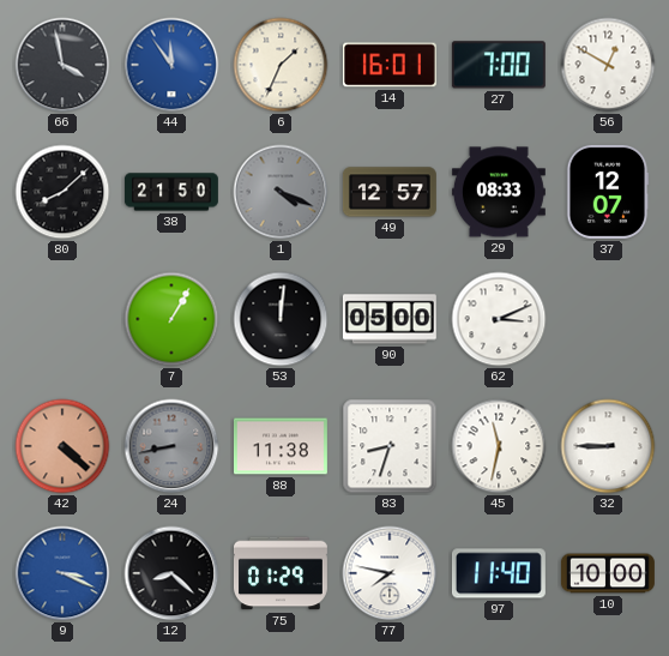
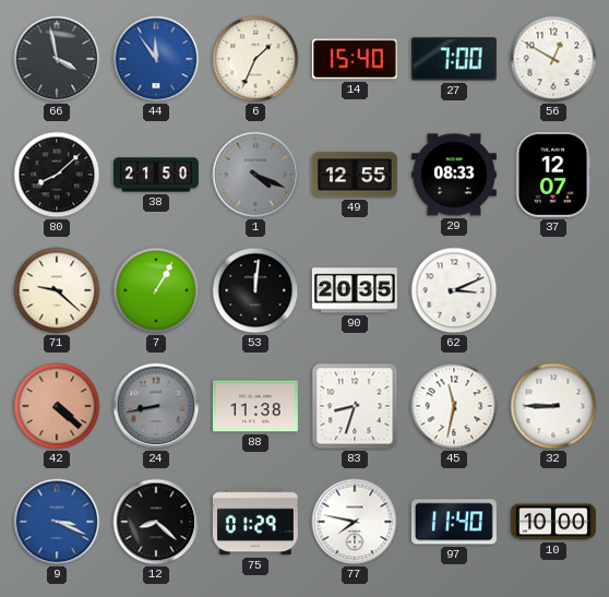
14: 16:01 -> 15:40 (355, 59)
49: 12:57 -> 12:55 (355, 175)
71: none -> 9:22 (57, 290)
90: 05:00 -> 20:35 (355, 290)
